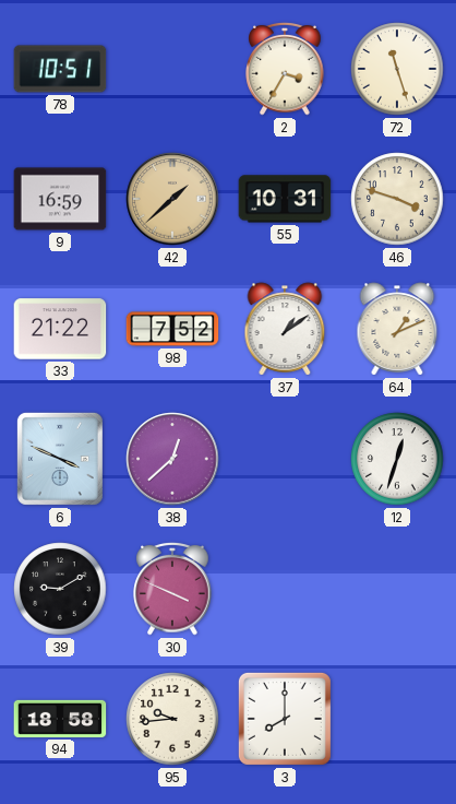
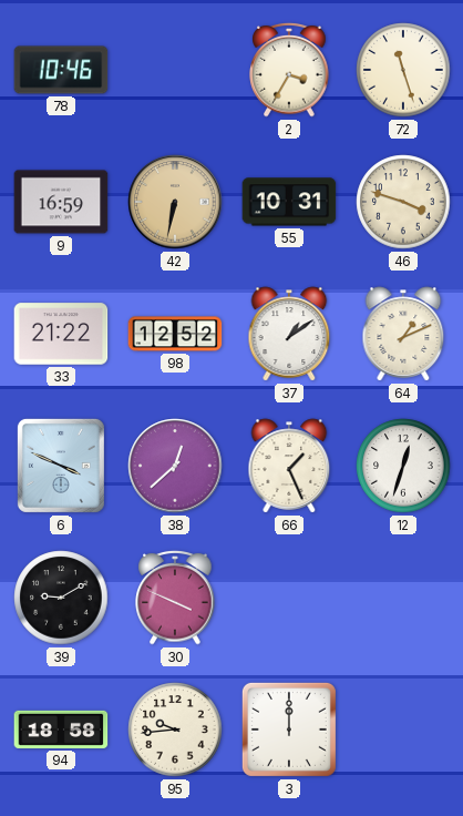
78: 10:51 -> 10:46 (61, 70)
42: 1:38 -> 6:32 (175, 202)
98: 7:52 -> 12:52 (175, 334)
66: none -> 1:26 (289, 466)
3: 8:00 -> 12:00 (289, 730)
